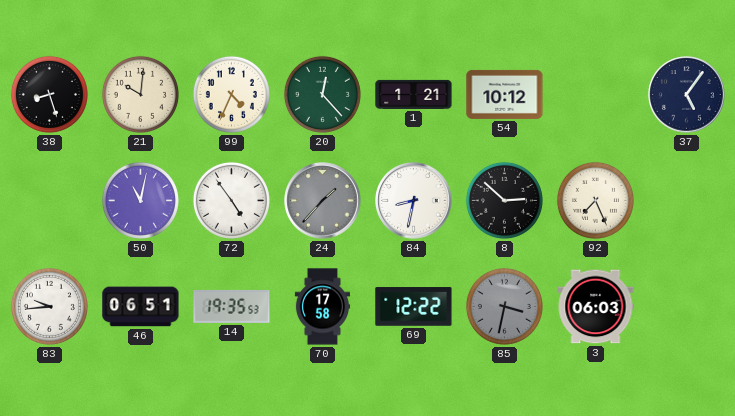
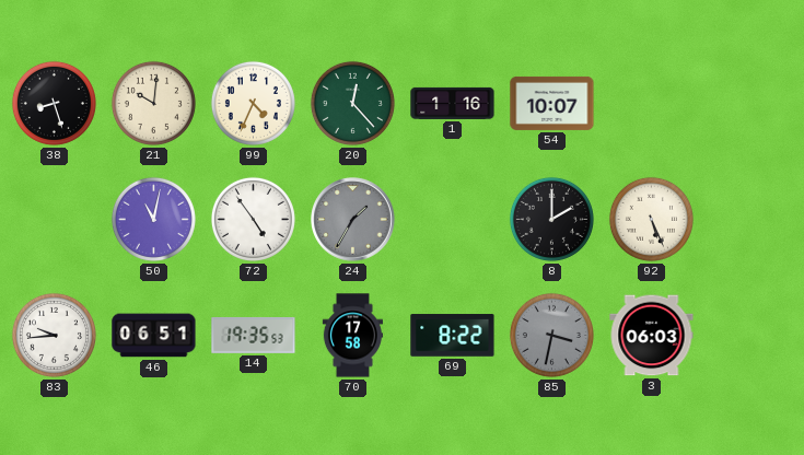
1: 1:21 -> 1:16 (453, 103)
54: 10:12 -> 10:07 (552, 103)
37: 5:06 -> none (687, 95)
24: 1:37 -> 1:35 (353, 220)
84: 8:32 -> none (414, 201)
8: 2:52 -> 2:00 (551, 219)
92: 7:26 -> 5:26 (651, 219)
69: 12:22 -> 8:22 (453, 336)
